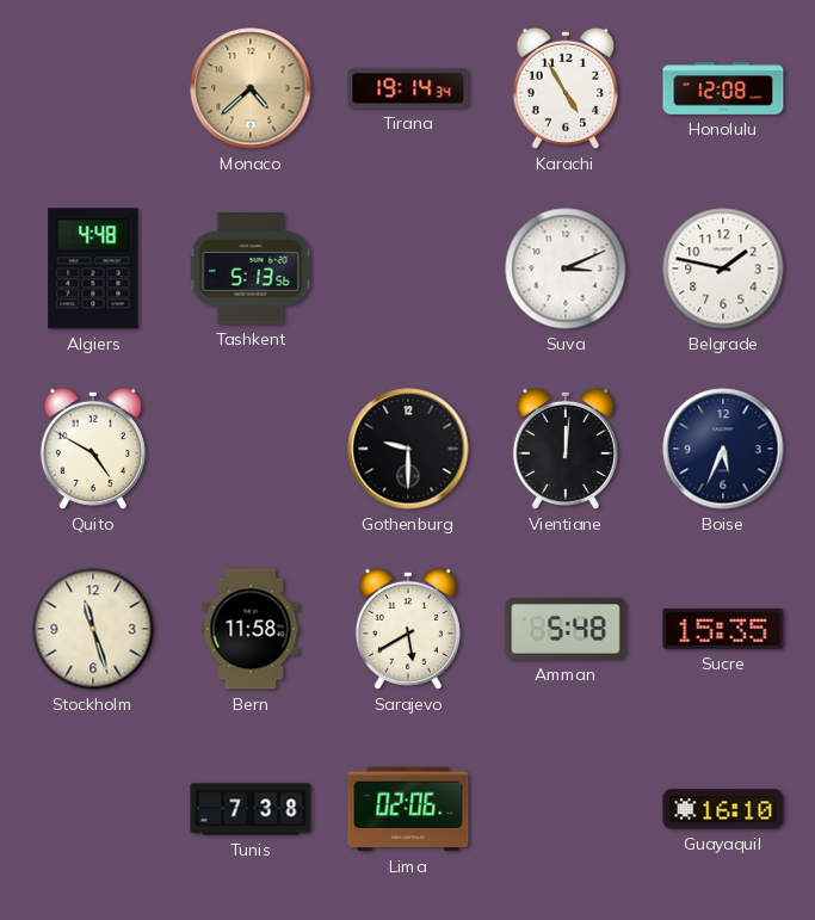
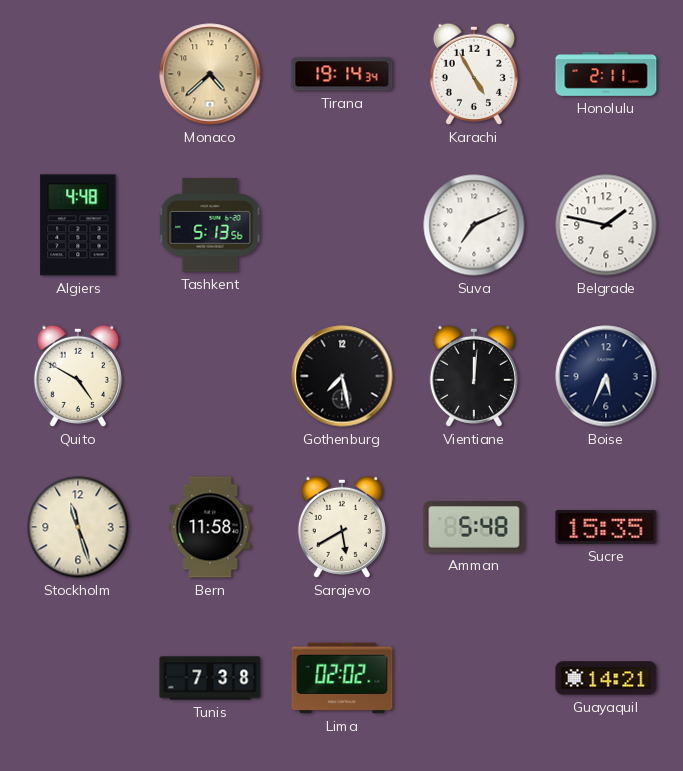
Honolulu: 12:08 -> 2:11 (606, 74)
Suva: 3:11 -> 7:11 (474, 225)
Gothenburg: 9:30 -> 7:28 (342, 376)
Lima: 02:06 -> 02:02 (342, 678)
Guayaquil: 16:10 -> 14:21 (606, 678)
